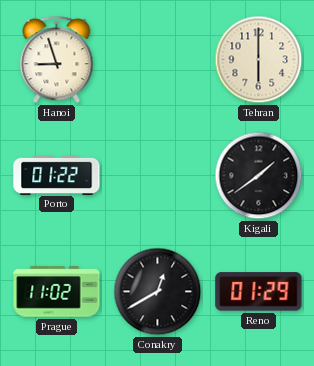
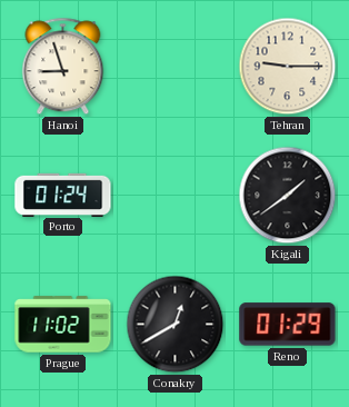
Tehran: 6:00 -> 9:15 (288, 67)
Porto: 01:22 -> 01:24 (63, 195)
